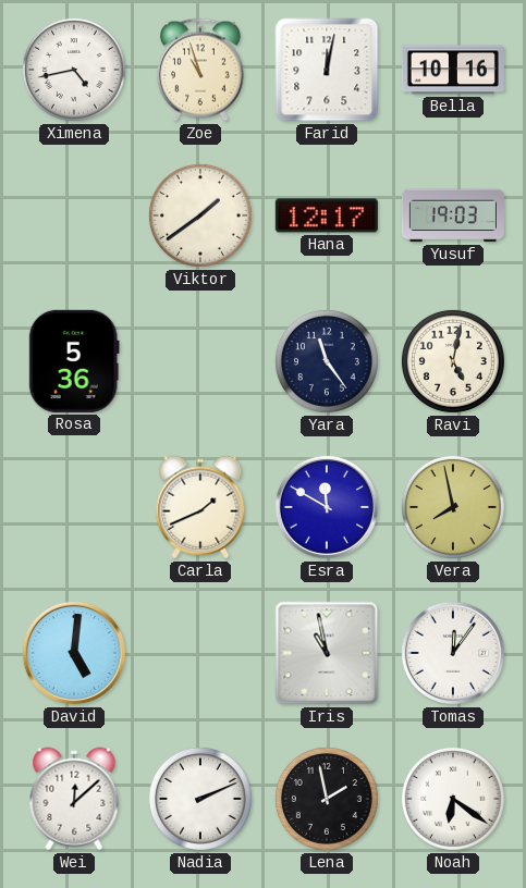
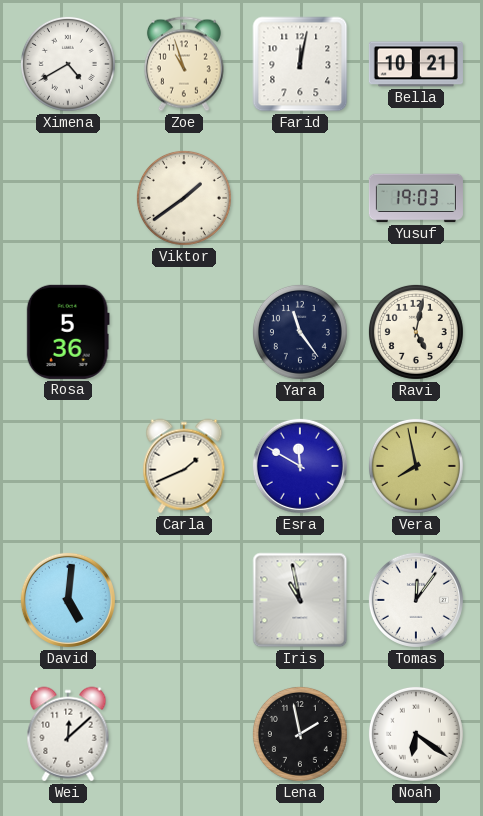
Ximena: 4:43 -> 4:40 (68, 64)
Bella: 10:16 -> 10:21 (416, 64)
Hana: 12:17 -> none (327, 215)
Nadia: 2:11 -> none (200, 799)
